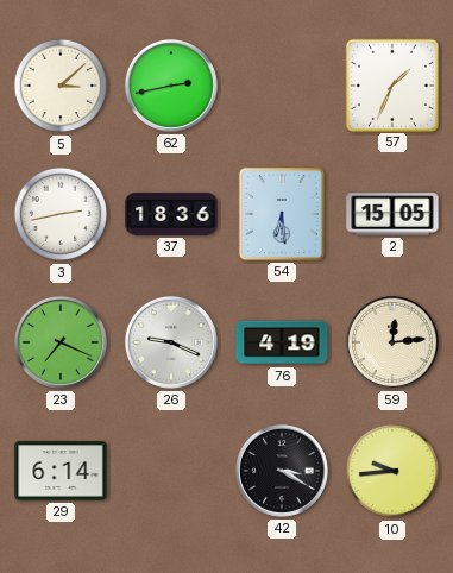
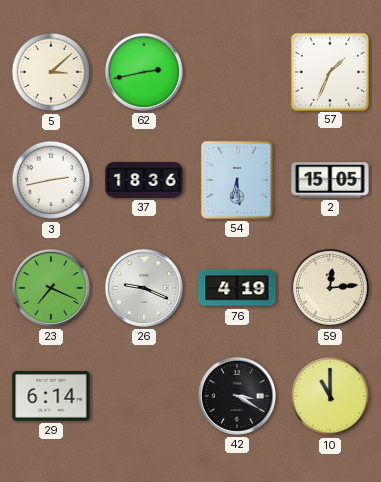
10: 9:44 -> 11:00 (330, 396)
